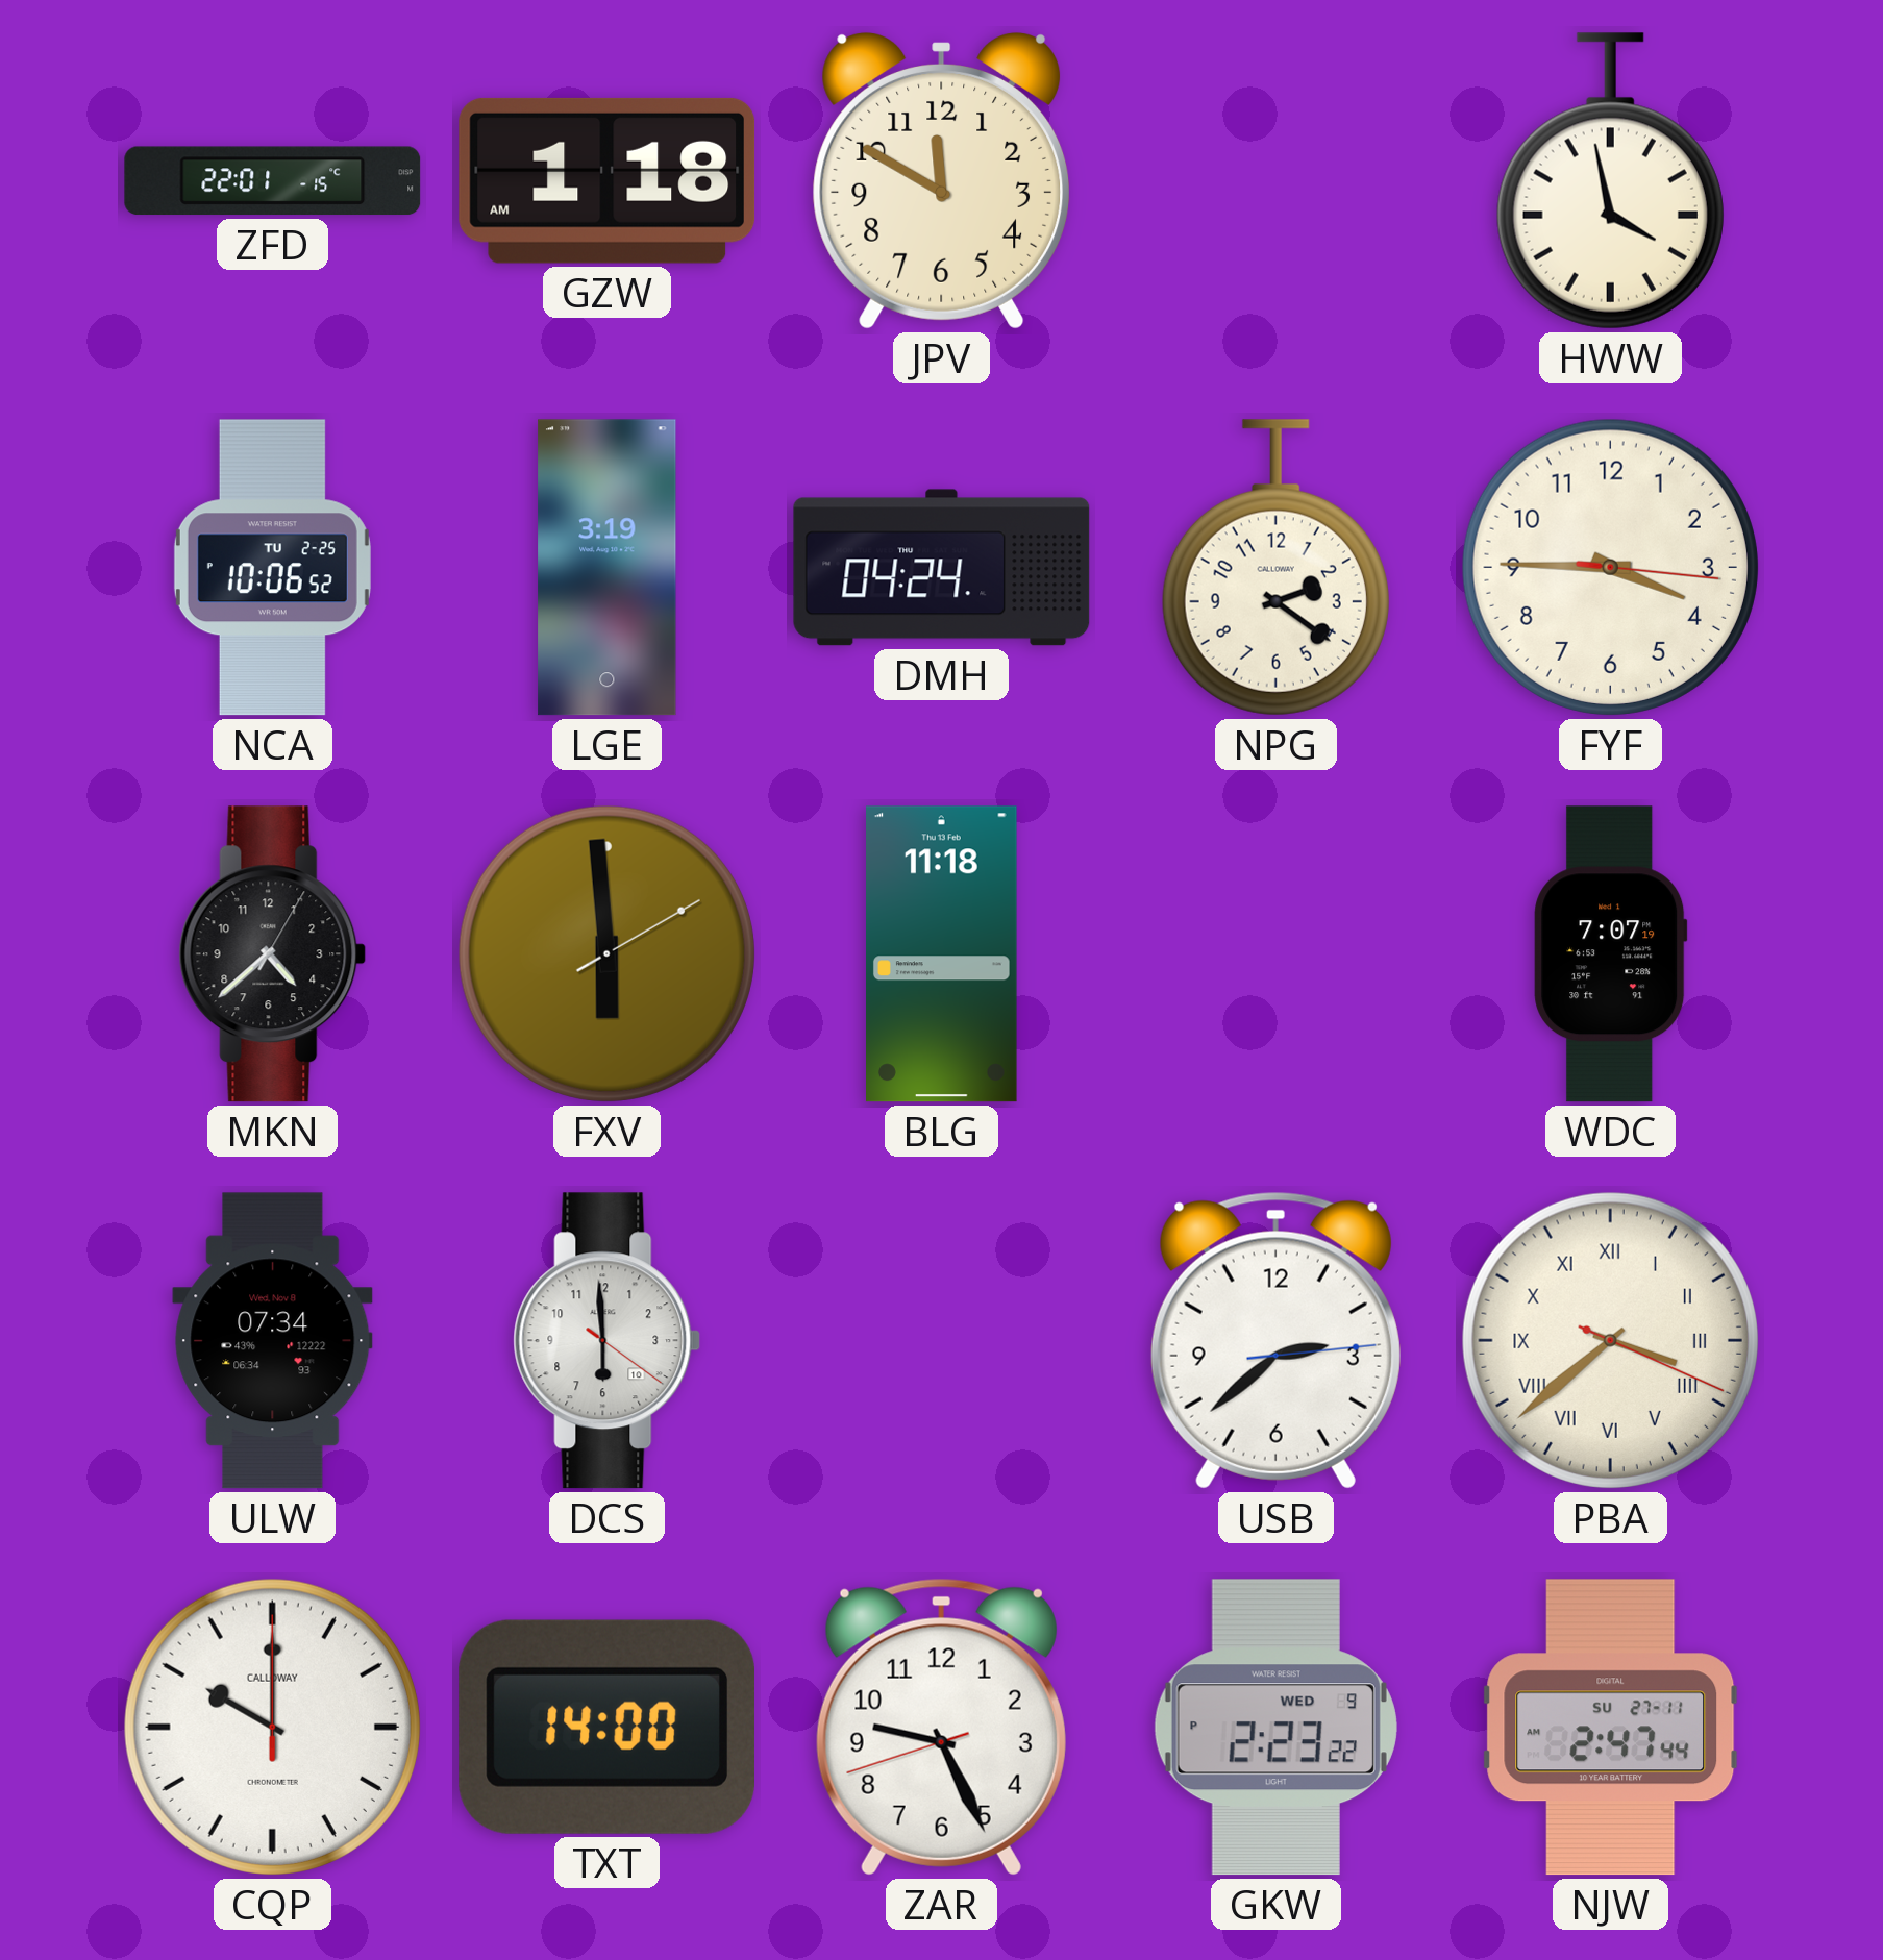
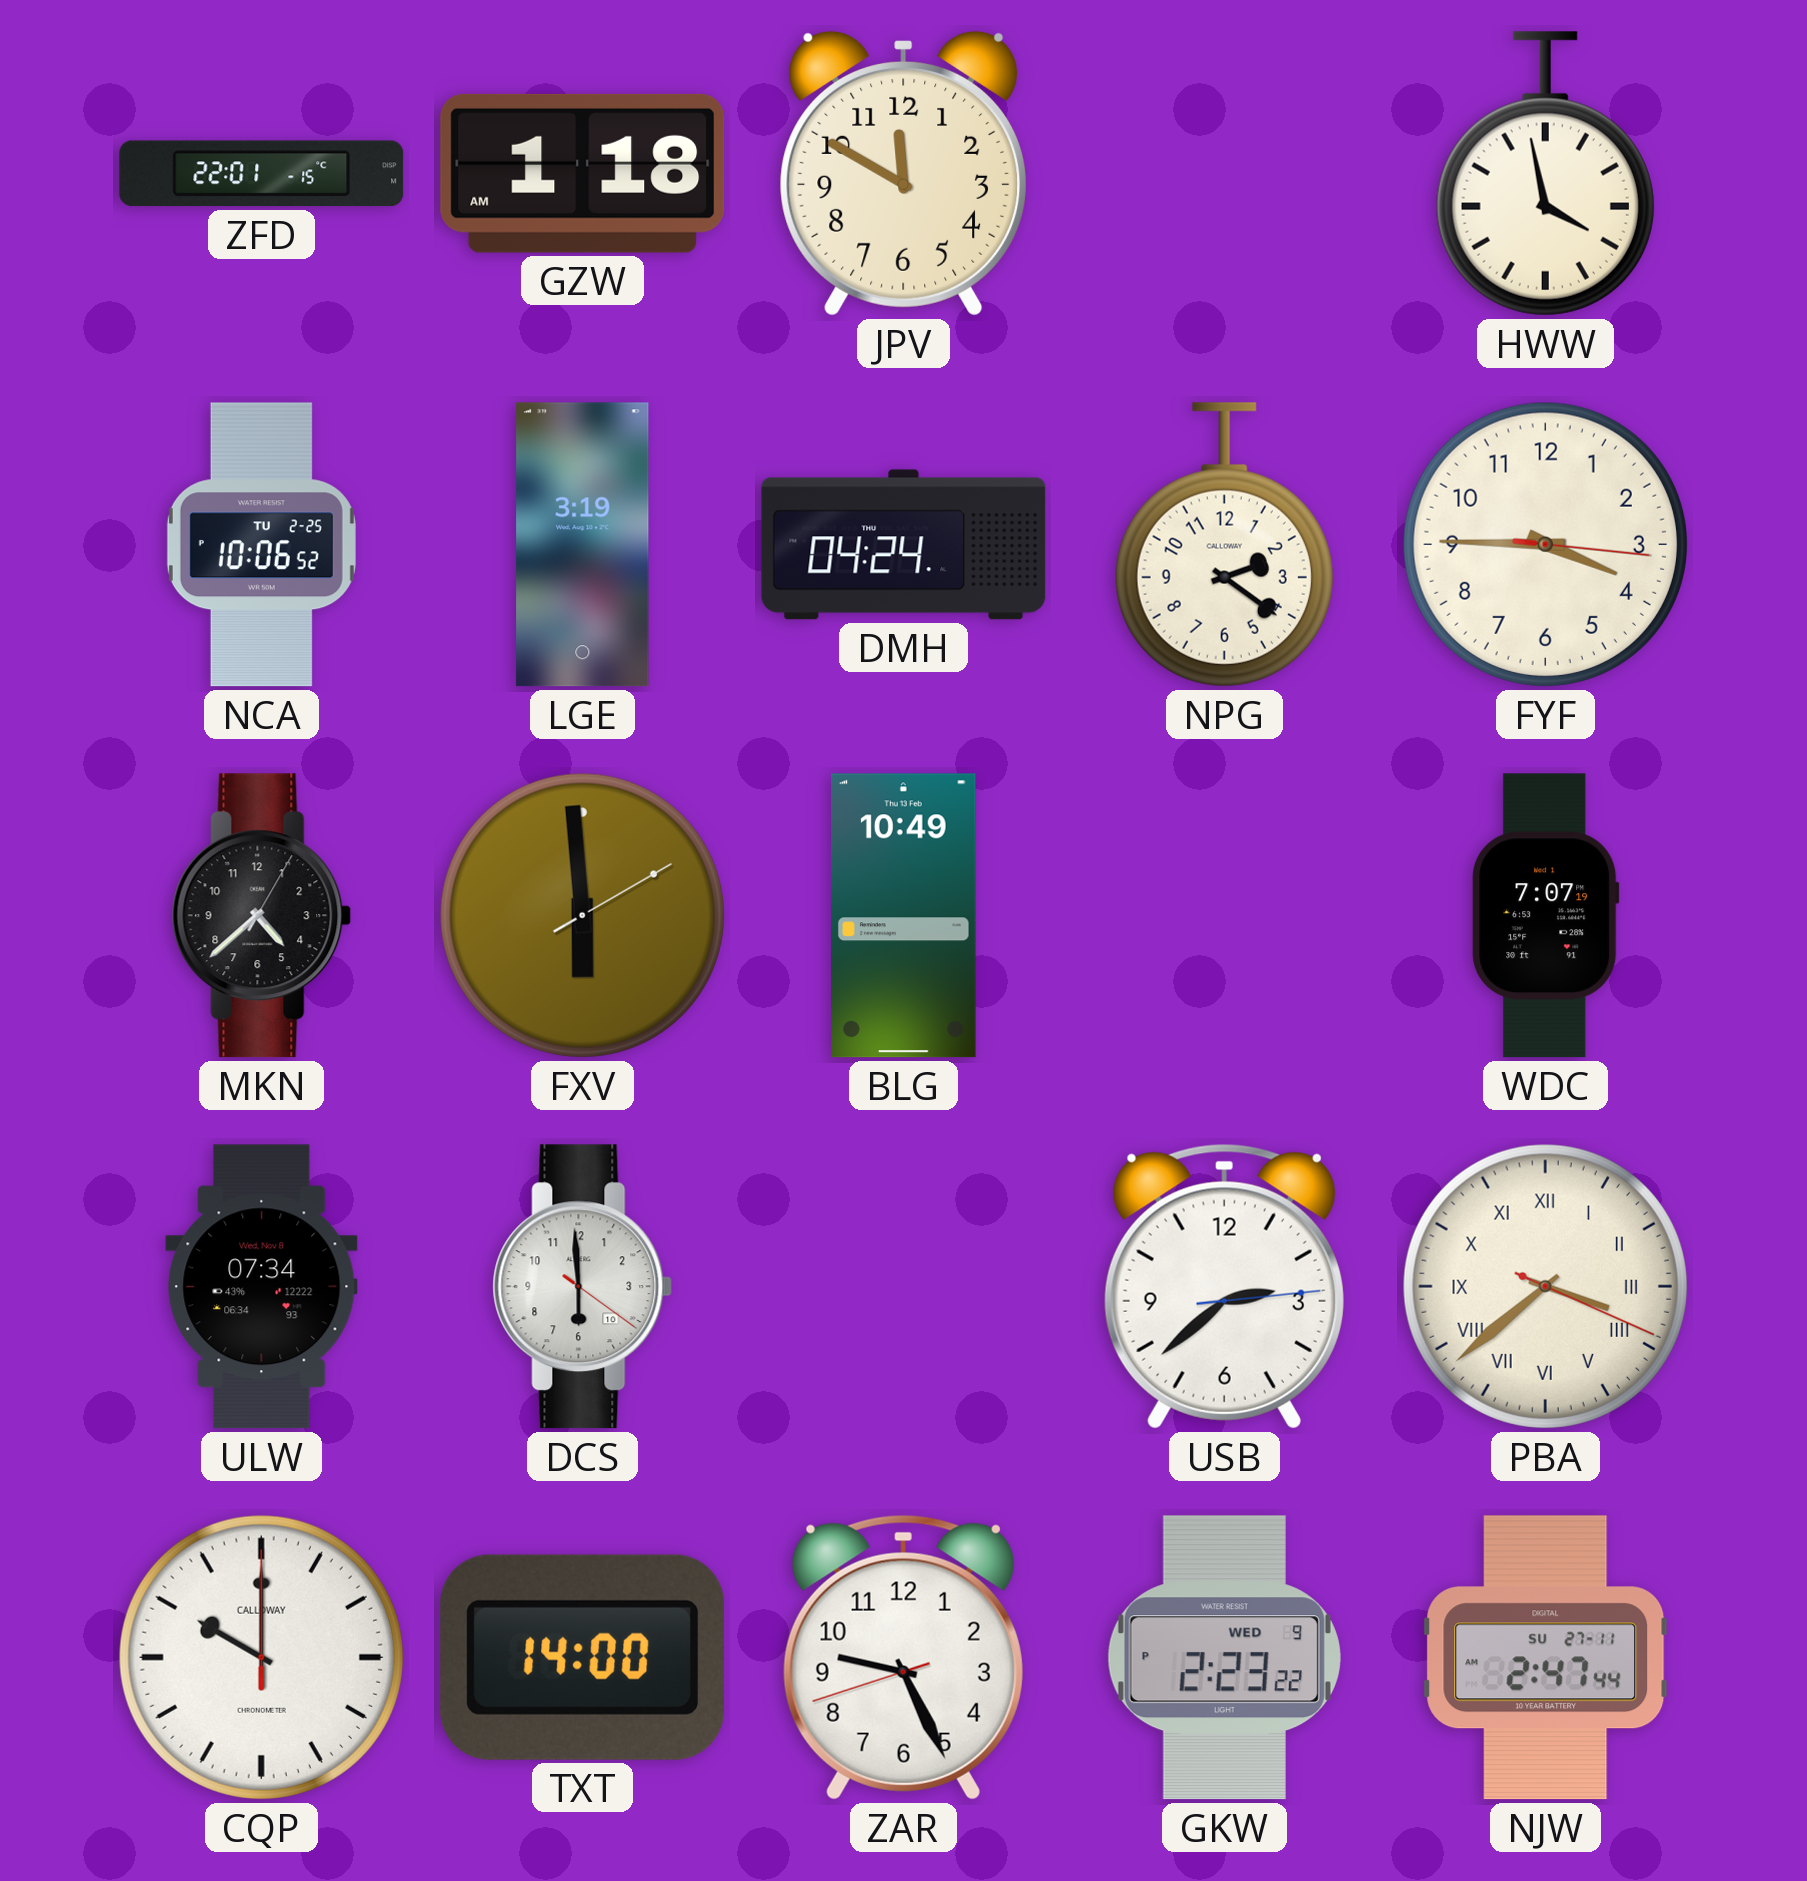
BLG: 11:18 -> 10:49 (904, 916)
